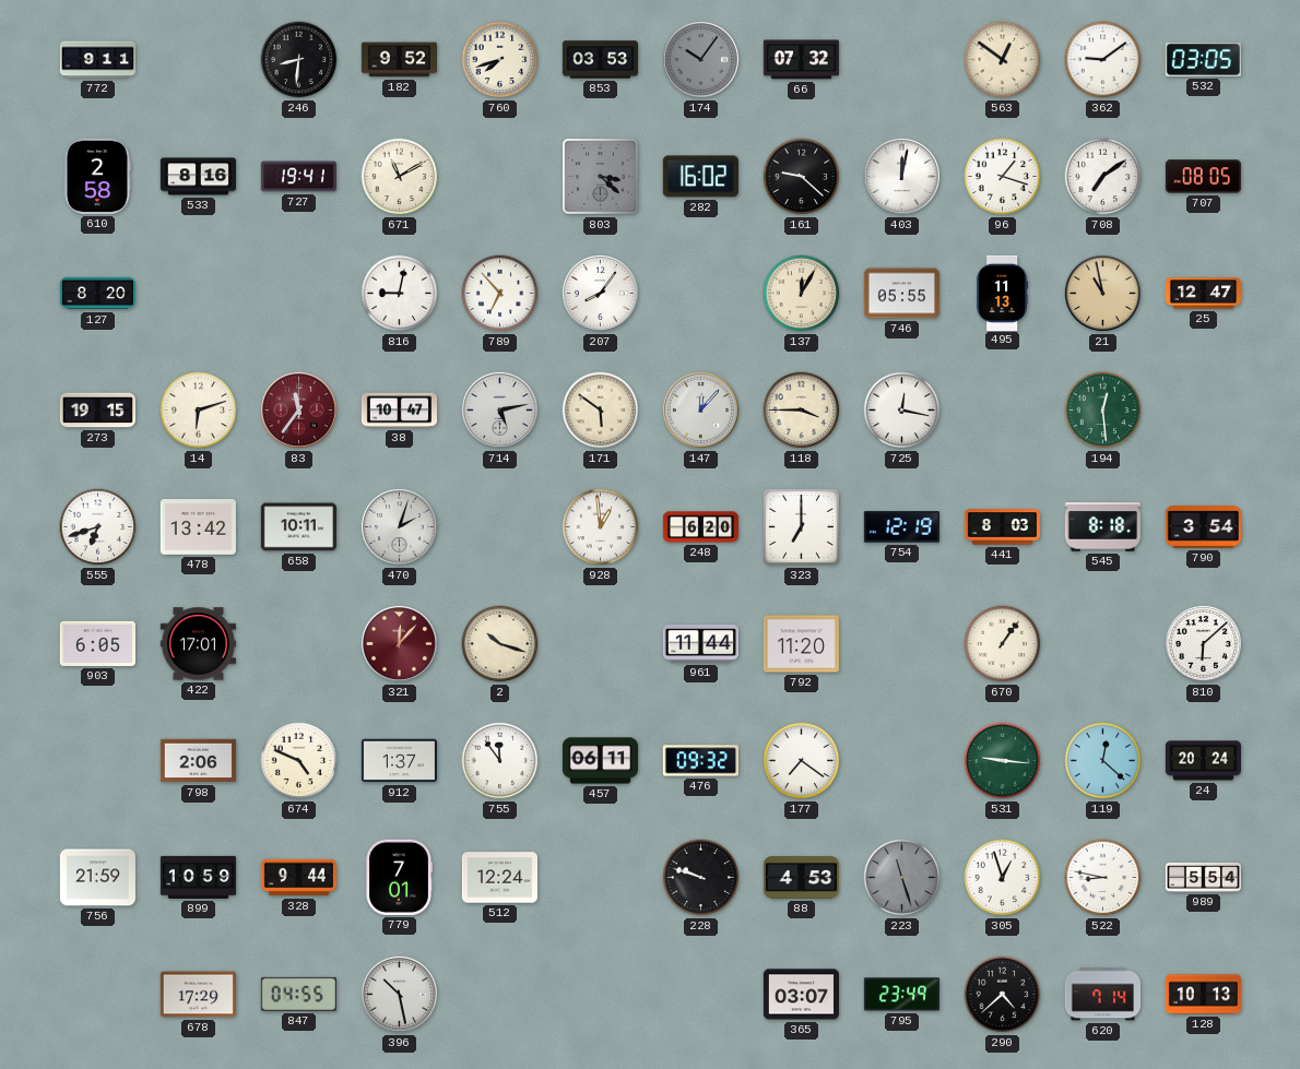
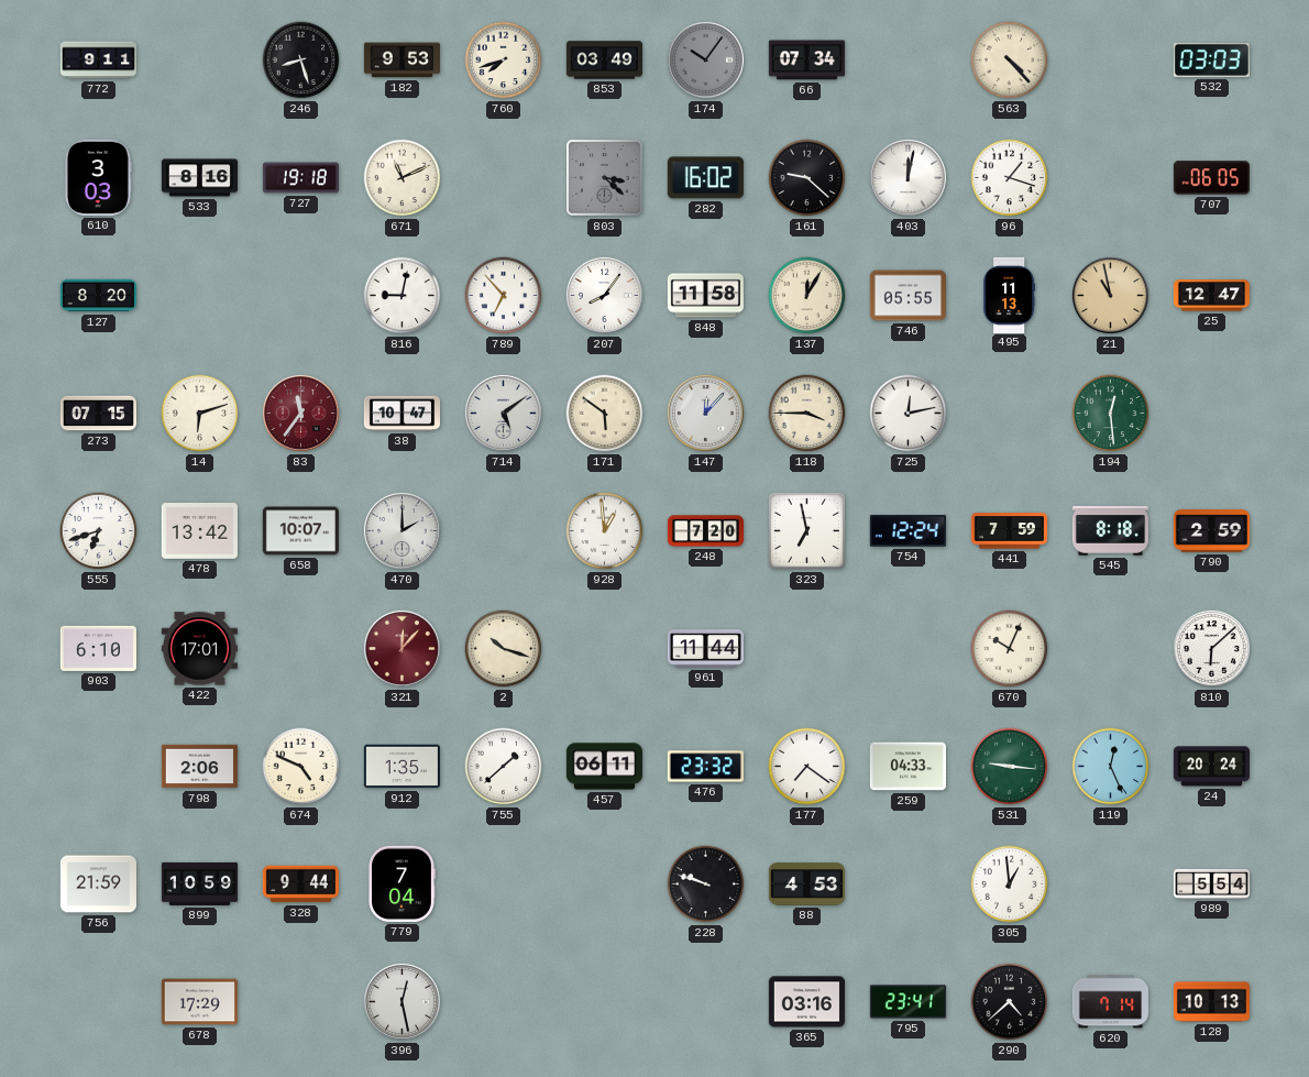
246: 8:31 -> 8:27 (301, 61)
182: 9:52 -> 9:53 (402, 61)
853: 03:53 -> 03:49 (604, 61)
66: 07:32 -> 07:34 (806, 61)
563: 12:51 -> 4:23 (1010, 61)
362: 9:09 -> none (1103, 60)
532: 03:05 -> 03:03 (1211, 59)
610: 2:58 -> 3:03 (98, 177)
727: 19:41 -> 19:18 (300, 178)
671: 11:10 -> 11:11 (403, 178)
708: 7:09 -> none (1103, 177)
707: 08:05 -> 06:05 (1211, 178)
848: none -> 11:58 (705, 296)
273: 19:15 -> 07:15 (98, 414)
714: 5:13 -> 5:09 (503, 413)
725: 12:17 -> 12:13 (909, 414)
658: 10:11 -> 10:07 (300, 531)
470: 2:03 -> 2:00 (402, 530)
248: 6:20 -> 7:20 (705, 531)
323: 7:00 -> 6:58 (806, 530)
754: 12:19 -> 12:24 (908, 531)
441: 8:03 -> 7:59 (1009, 531)
790: 3:54 -> 2:59 (1211, 531)
903: 6:05 -> 6:10 (98, 648)
792: 11:20 -> none (801, 644)
670: 1:06 -> 10:04 (1010, 649)
912: 1:37 -> 1:35 (402, 767)
755: 11:54 -> 1:38 (504, 767)
476: 09:32 -> 23:32 (705, 767)
259: none -> 04:33 (908, 767)
119: 12:22 -> 12:26 (1111, 767)
779: 7:01 -> 7:04 (403, 883)
512: 12:24 -> none (499, 878)
223: 11:27 -> none (902, 878)
305: 12:57 -> 12:59 (1010, 884)
522: 8:47 -> none (1103, 878)
847: 04:55 -> none (298, 994)
396: 10:28 -> 12:28 (402, 1001)
365: 03:07 -> 03:16 (806, 1002)
795: 23:49 -> 23:41 (908, 1002)
